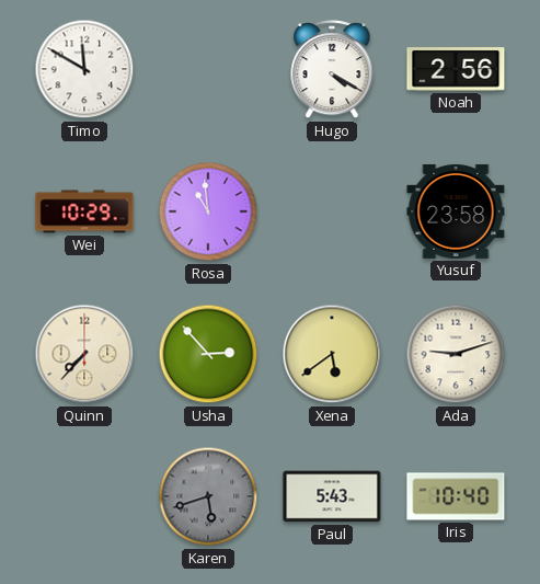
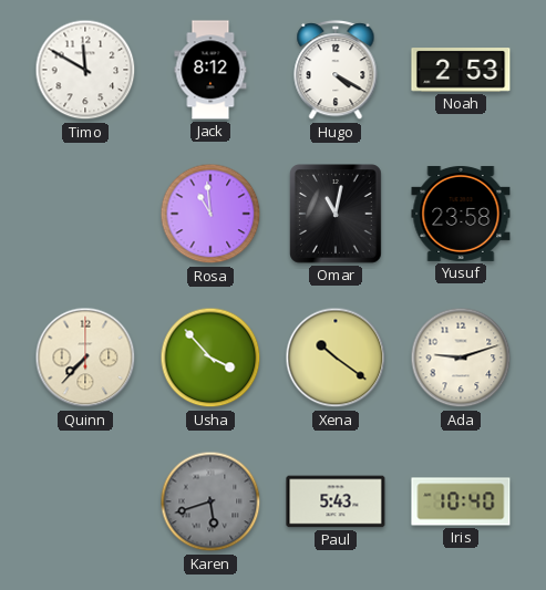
Jack: none -> 8:12 (210, 70)
Noah: 2:56 -> 2:53 (461, 70)
Wei: 10:29 -> none (84, 211)
Omar: none -> 11:02 (337, 215)
Usha: 2:53 -> 3:53 (210, 358)
Xena: 5:39 -> 10:21 (336, 358)
